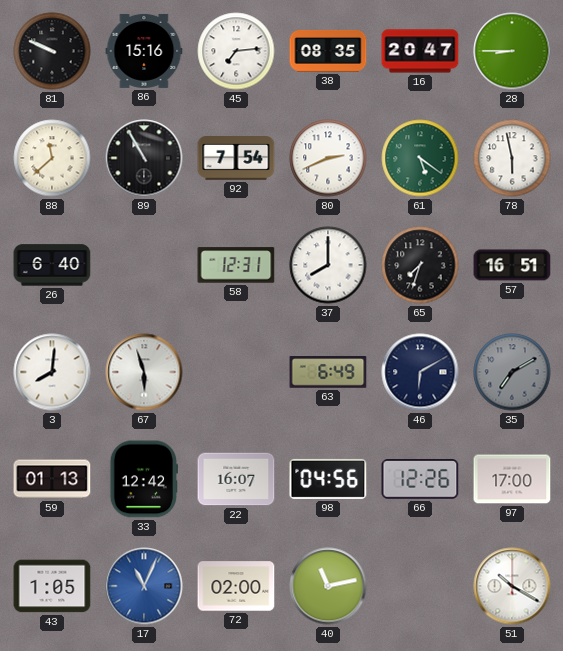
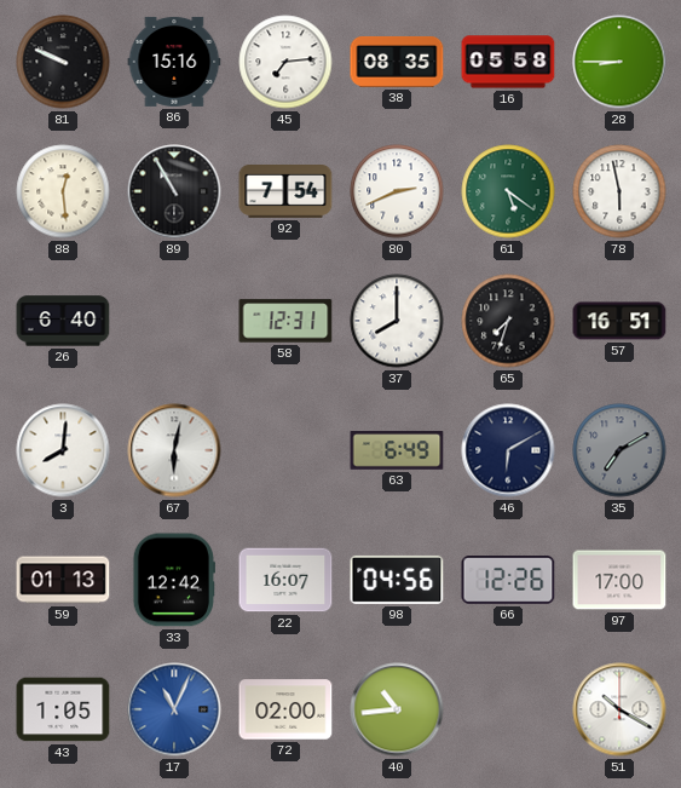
16: 20:47 -> 05:58 (508, 62)
88: 11:38 -> 12:29 (63, 191)
67: 5:57 -> 6:02 (174, 450)
40: 11:13 -> 10:44 (397, 709)
